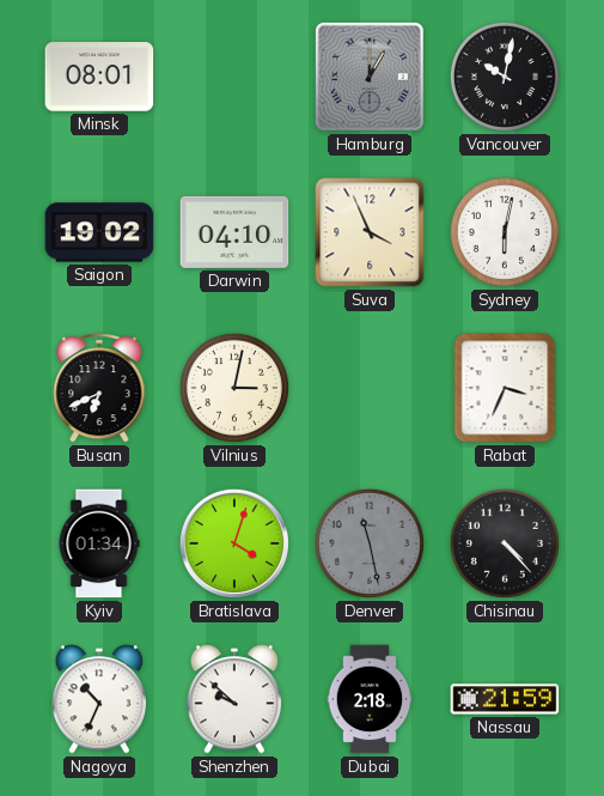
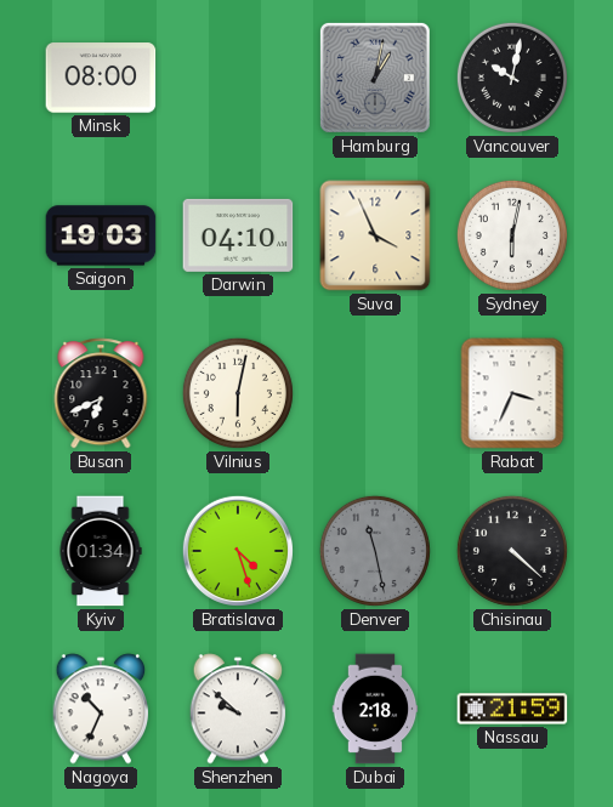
Minsk: 08:01 -> 08:00 (101, 78)
Hamburg: 1:00 -> 1:02 (375, 78)
Saigon: 19:02 -> 19:03 (101, 235)
Vilnius: 3:02 -> 6:02 (238, 393)
Bratislava: 4:03 -> 4:27 (238, 551)
Chisinau: 4:23 -> 4:22 (512, 551)
